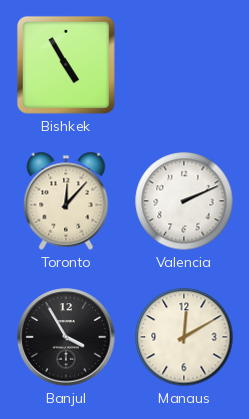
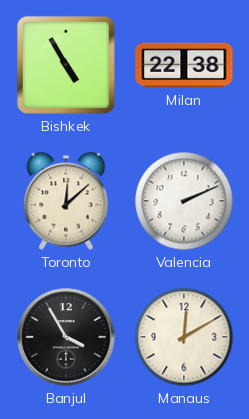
Milan: none -> 22:38 (184, 65)
Toronto: 12:07 -> 12:08 (66, 201)
